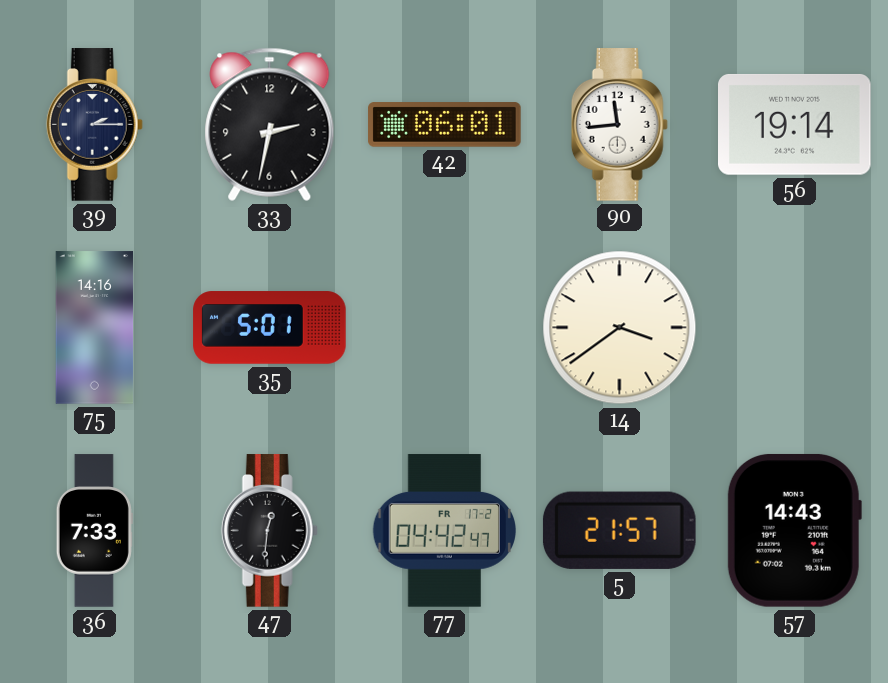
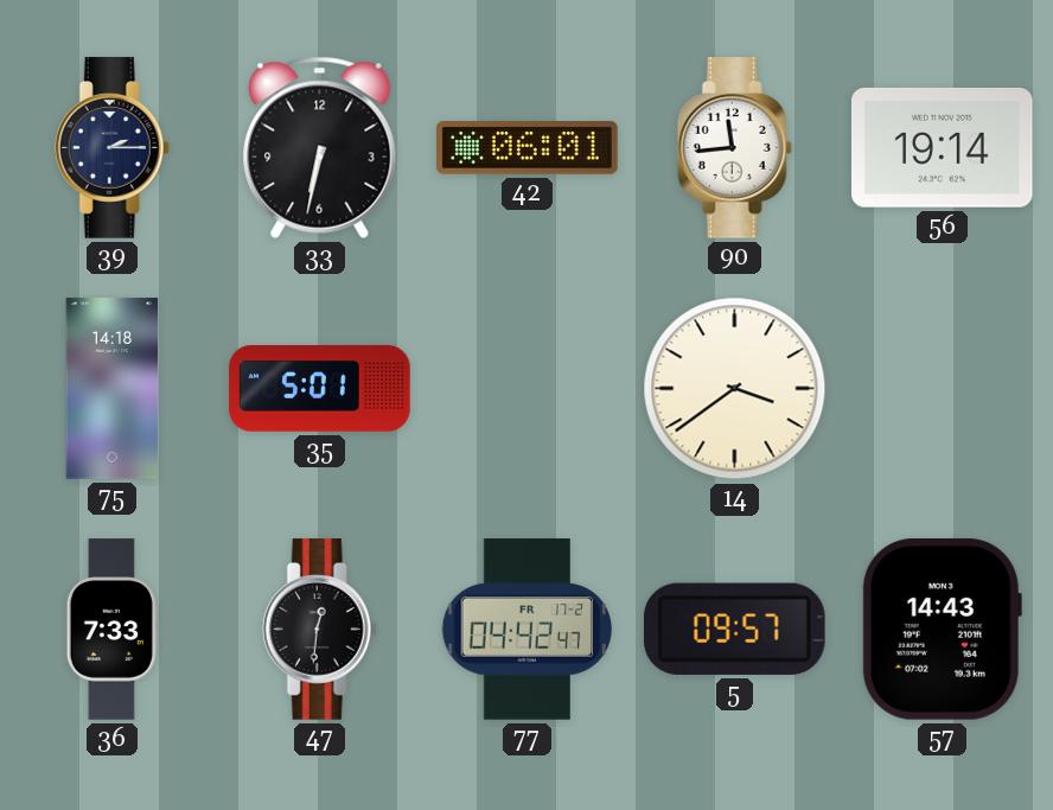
33: 2:32 -> 6:32 (320, 147)
75: 14:16 -> 14:18 (113, 389)
5: 21:57 -> 09:57 (734, 629)
